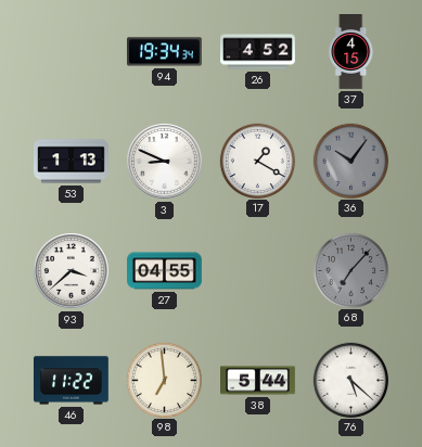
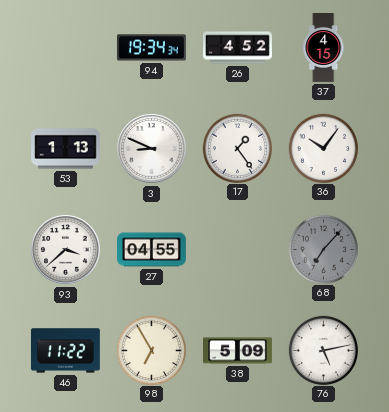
17: 1:20 -> 1:24 (237, 148)
36 dial: grey -> white (323, 148)
98: 6:59 -> 6:55 (151, 350)
38: 5:44 -> 5:09 (238, 351)
76: 5:22 -> 5:13 (323, 350)
